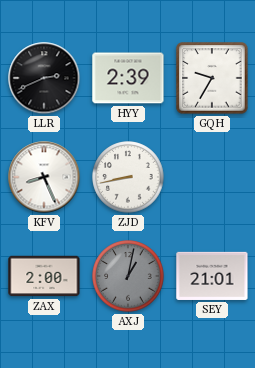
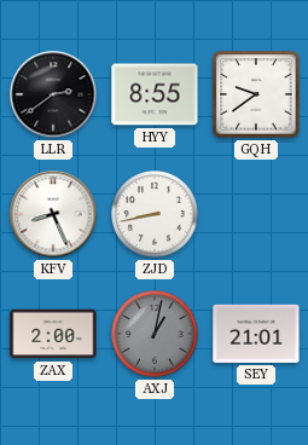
LLR: 2:41 -> 2:39 (53, 94)
HYY: 2:39 -> 8:55 (155, 94)
GQH: 9:35 -> 9:39 (256, 94)
